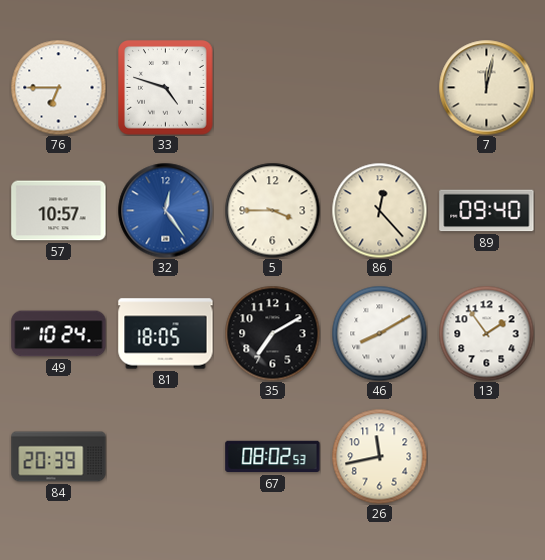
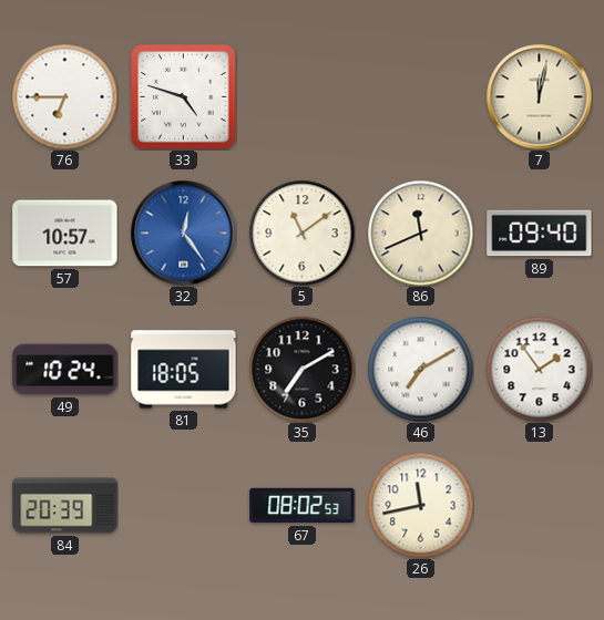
5: 3:45 -> 11:09 (301, 232)
86: 12:23 -> 11:41 (420, 232)
46: 8:10 -> 7:10 (420, 369)
